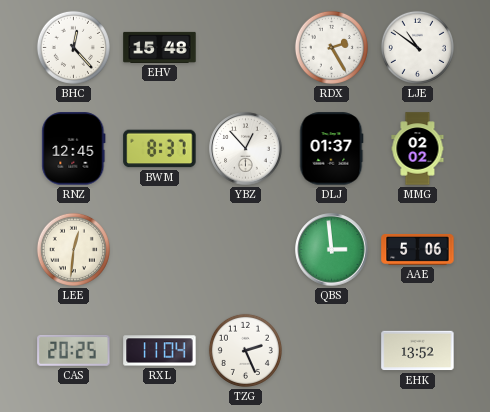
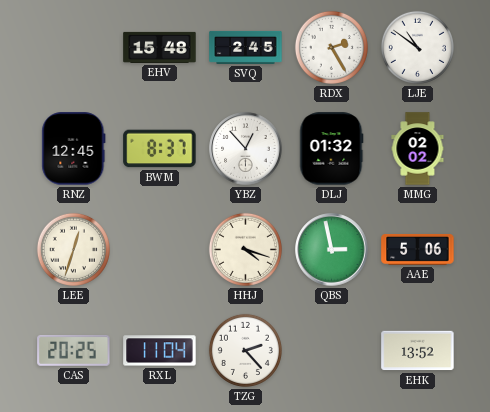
BHC: 12:23 -> none (73, 47)
SVQ: none -> 2:45 (246, 47)
DLJ: 01:37 -> 01:32 (332, 149)
LEE: 12:31 -> 12:33 (73, 249)
HHJ: none -> 4:18 (245, 249)
QBS: 2:59 -> 2:58 (332, 250)
TZG: 2:26 -> 2:23 (245, 350)
